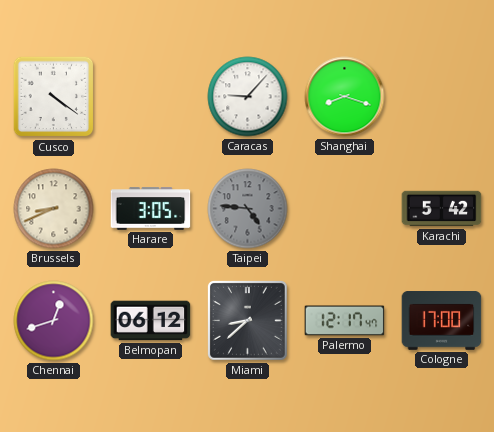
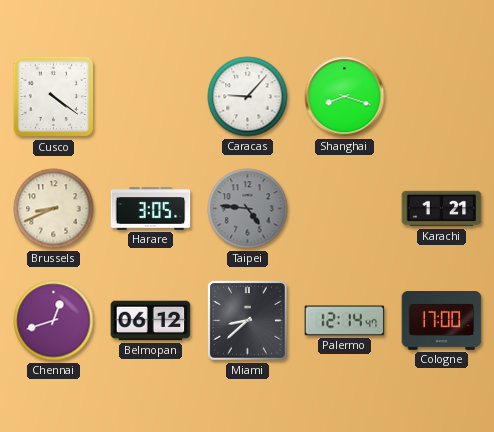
Karachi: 5:42 -> 1:21 (442, 209)
Palermo: 12:17 -> 12:14 (345, 321)
